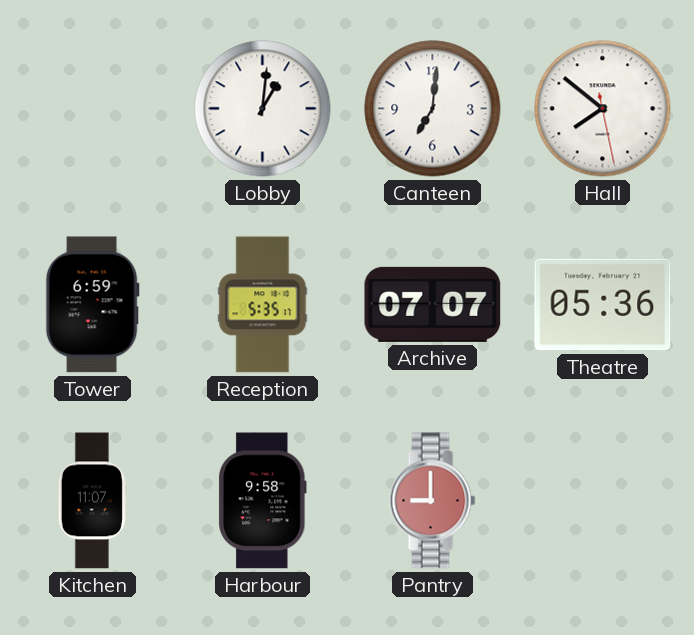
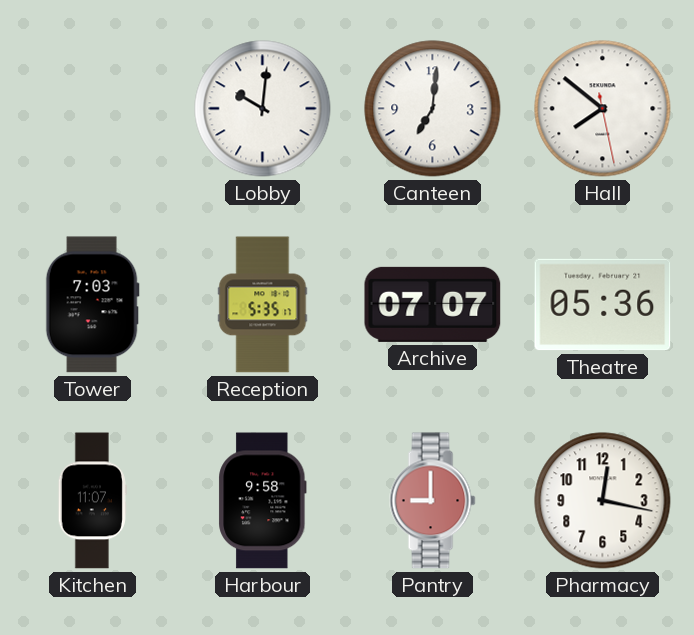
Lobby: 1:01 -> 10:01 (263, 109)
Tower: 6:59 -> 7:03 (92, 305)
Pharmacy: none -> 12:17 (603, 501)
